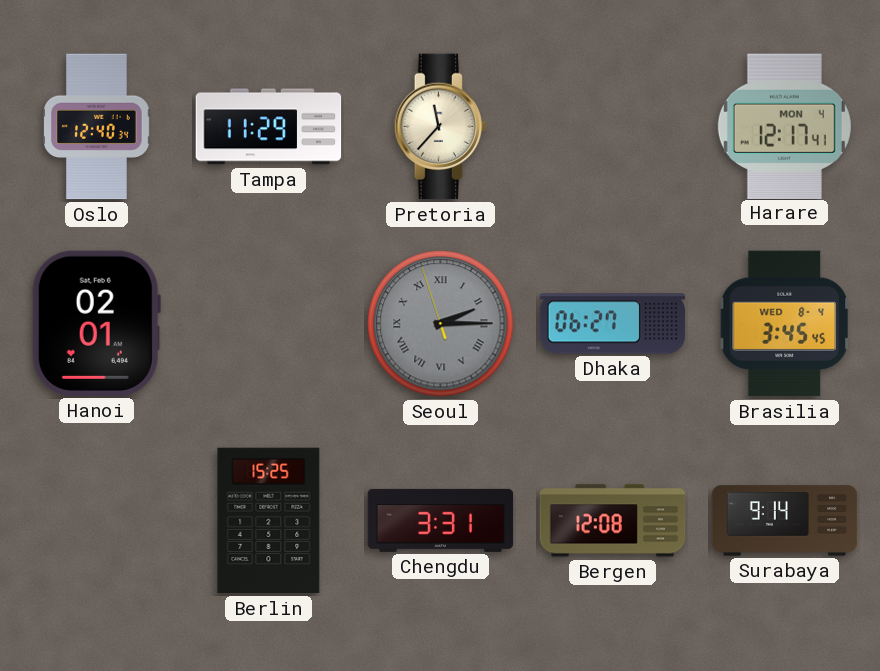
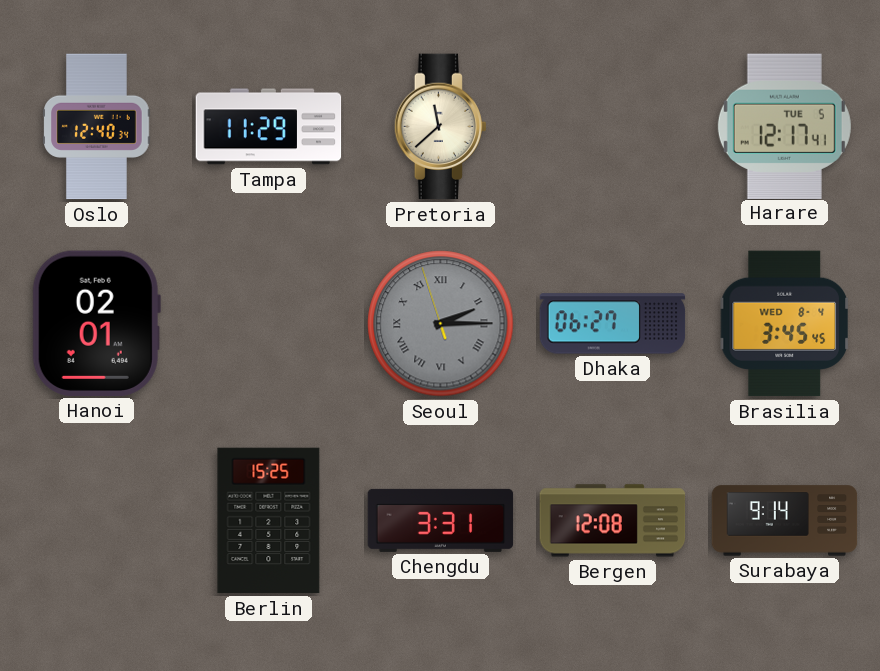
Pretoria: 11:37 -> 11:38 (440, 127)
Harare date: MON 4 -> TUE 5 (784, 126)
